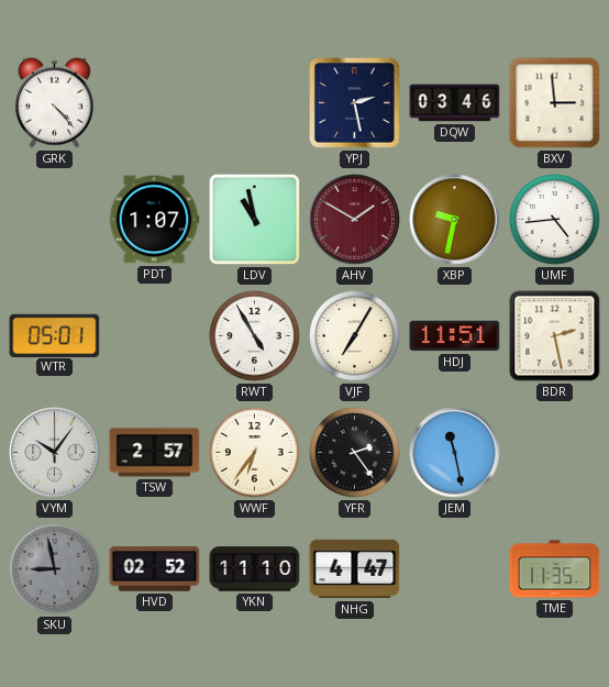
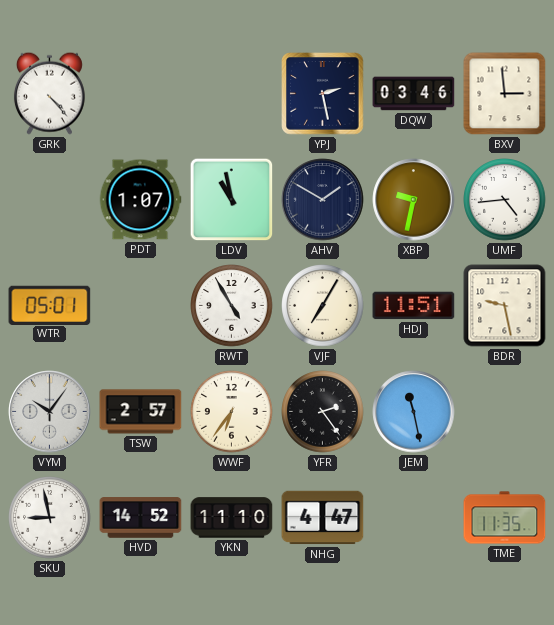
AHV dial: burgundy -> navy (323, 200)
BDR: 2:28 -> 9:28 (505, 306)
SKU dial: grey -> white (50, 518)
HVD: 02:52 -> 14:52 (141, 518)
